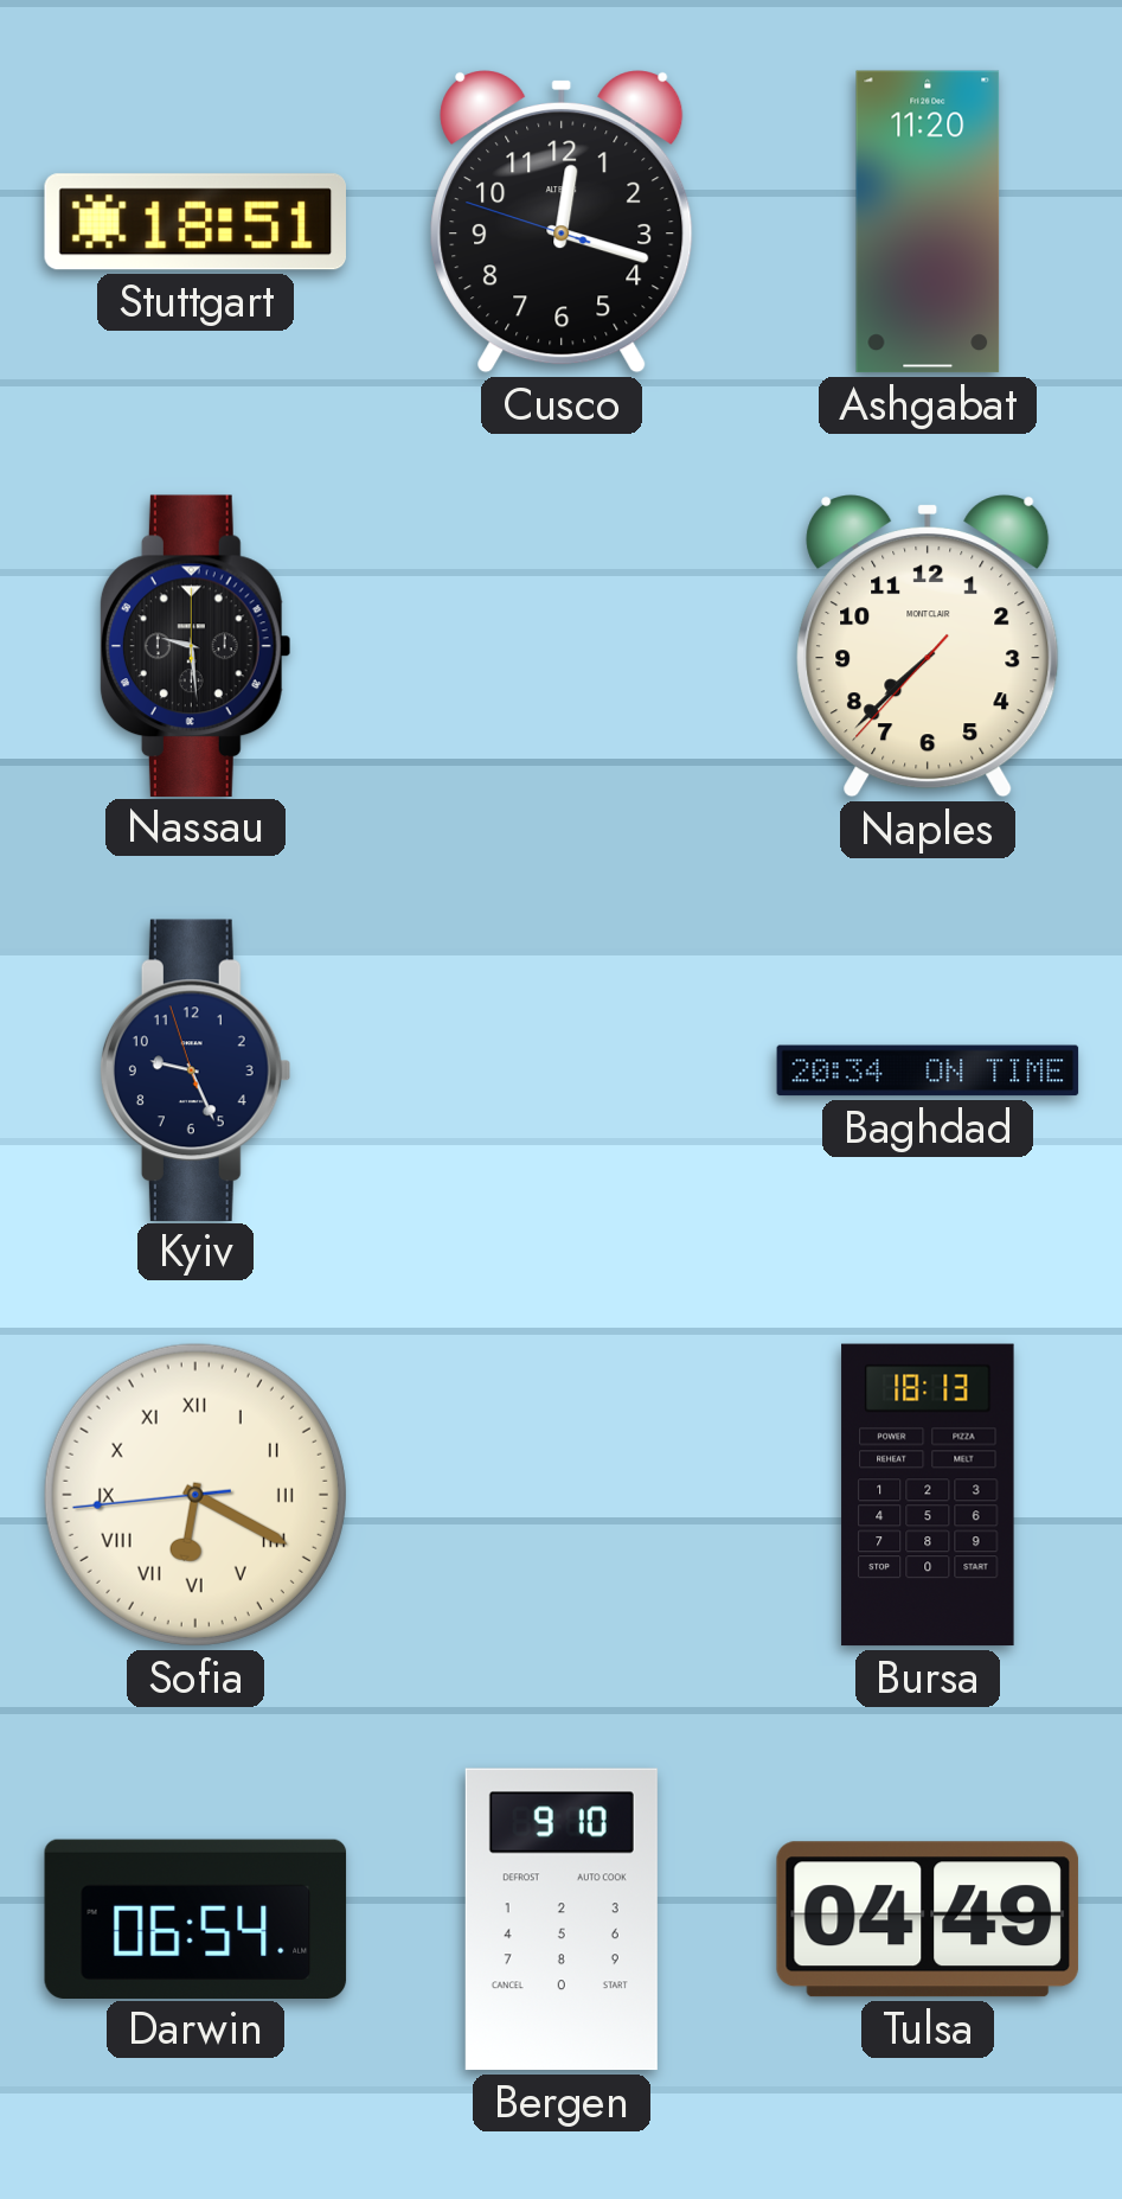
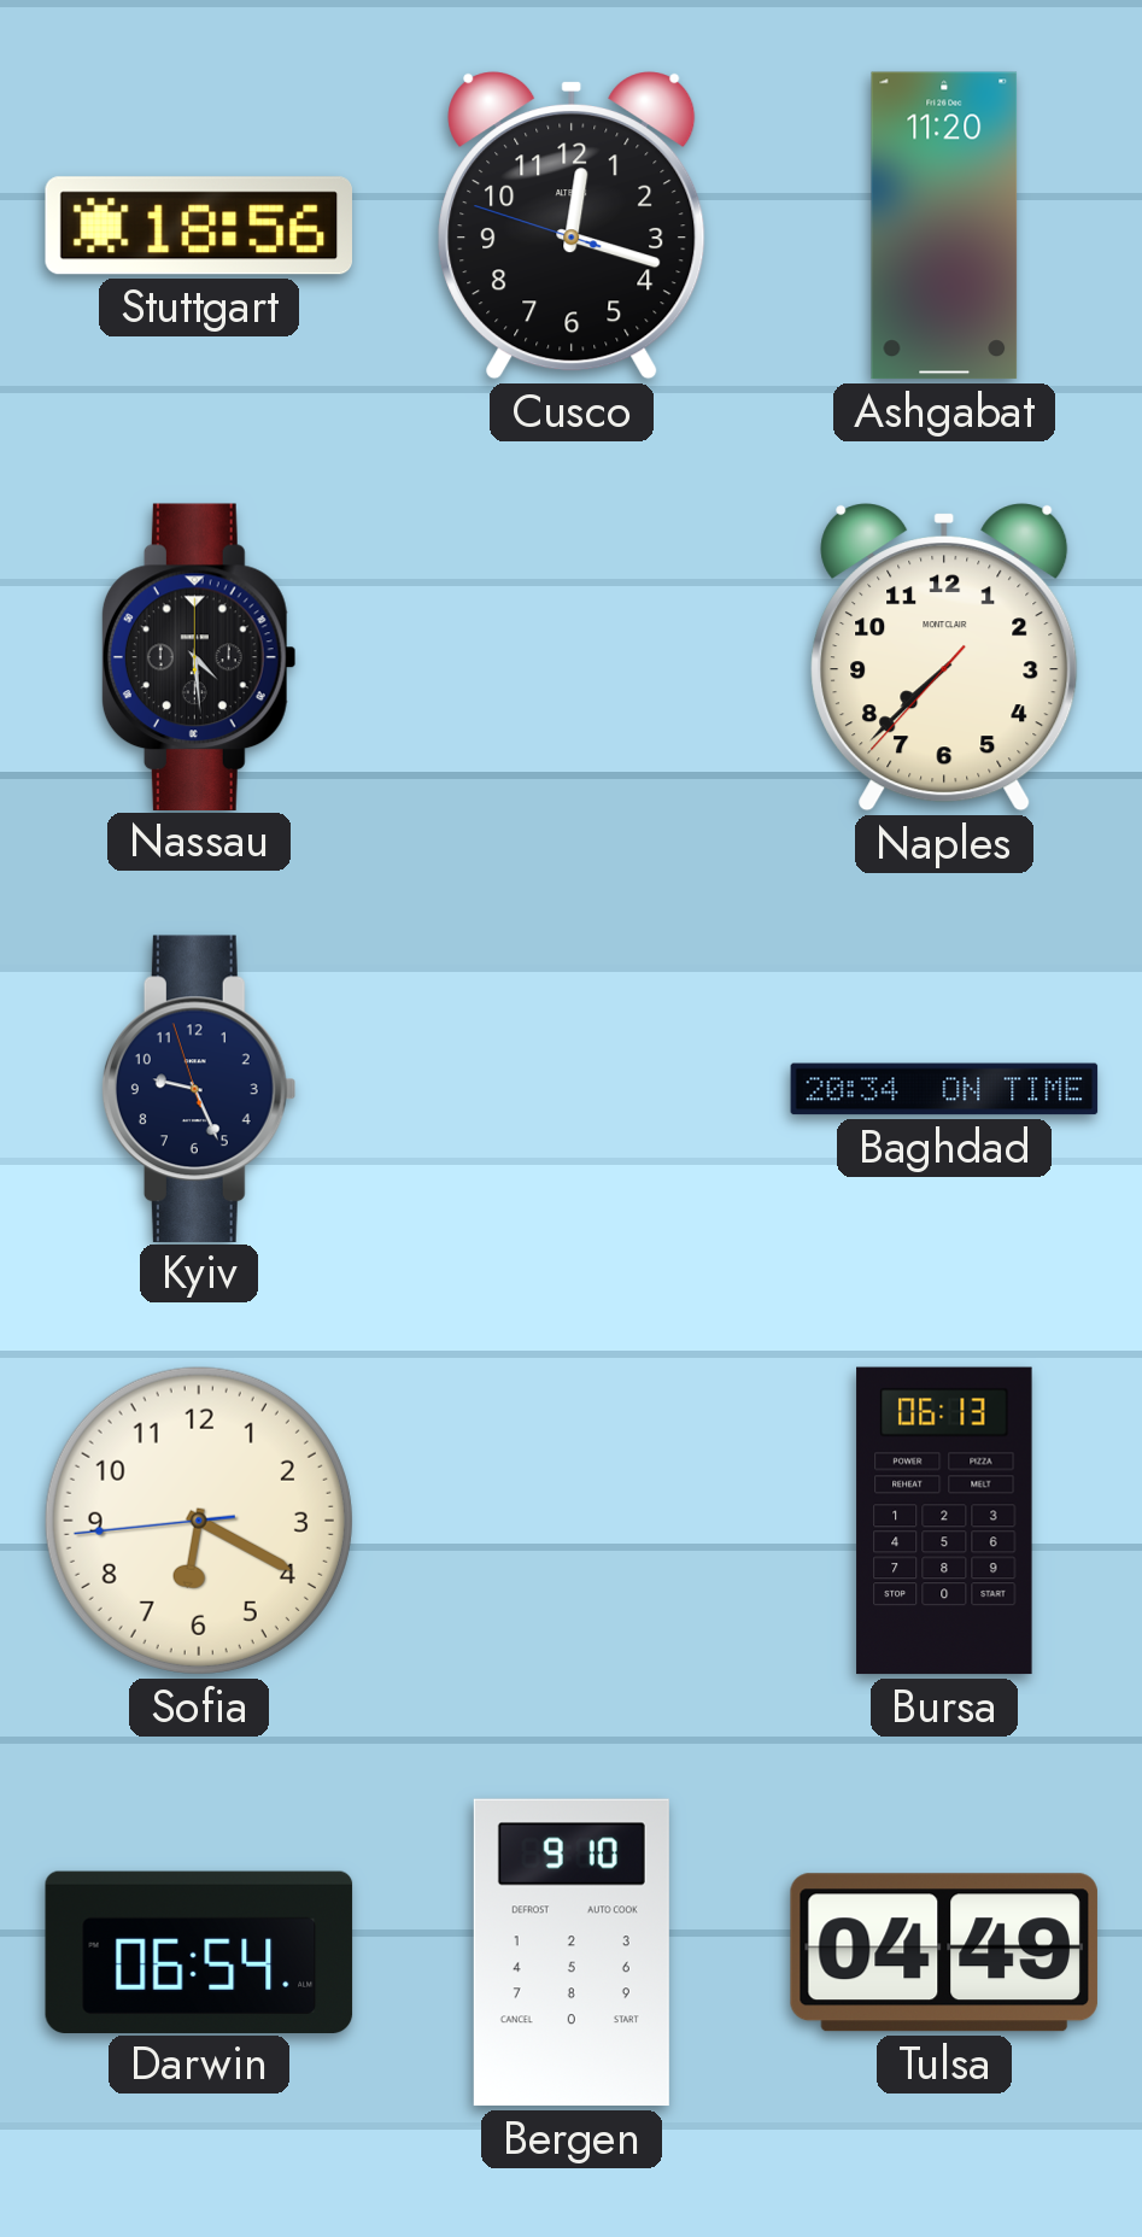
Stuttgart: 18:51 -> 18:56 (198, 226)
Nassau: 9:29 -> 4:29 (199, 656)
Sofia numerals: Roman -> Arabic (199, 1521)
Bursa: 18:13 -> 06:13 (944, 1521)
